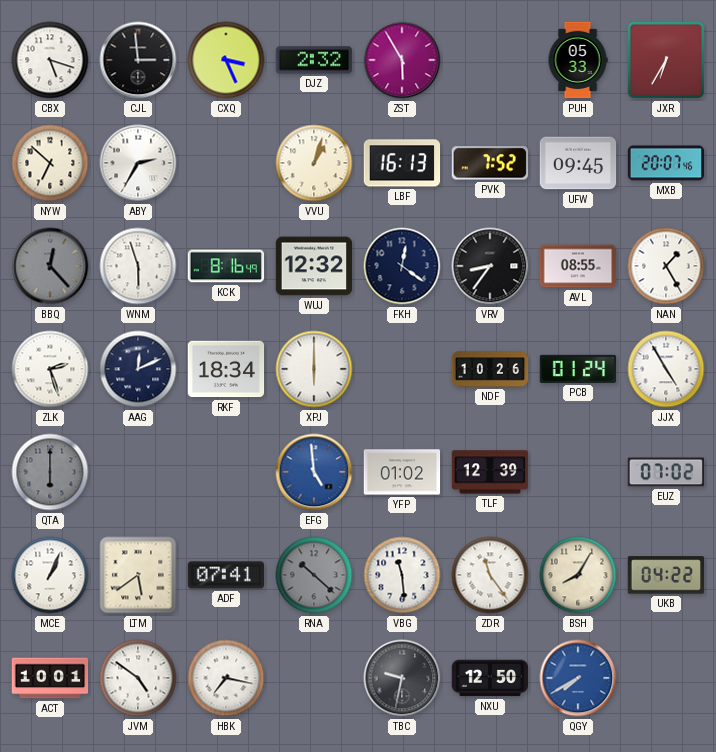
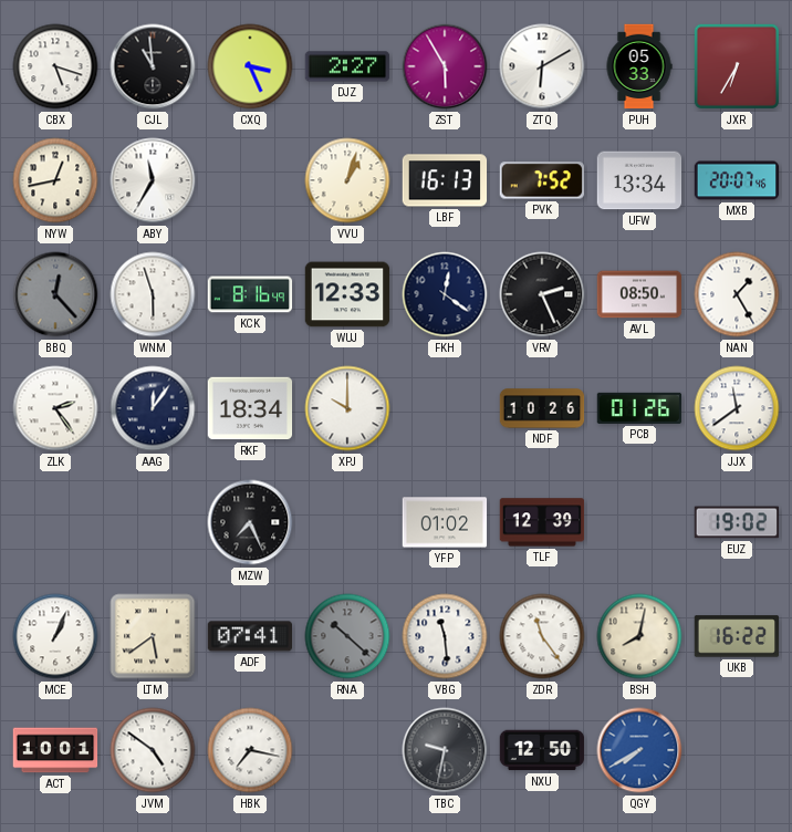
CJL: 2:59 -> 10:59 (153, 66)
DJZ: 2:32 -> 2:27 (347, 66)
ZTQ: none -> 6:10 (542, 66)
NYW: 6:52 -> 12:43 (55, 180)
ABY: 2:35 -> 11:35 (153, 180)
UFW: 09:45 -> 13:34 (639, 180)
WUJ: 12:32 -> 12:33 (347, 294)
VRV: 8:36 -> 2:26 (542, 294)
AVL: 08:55 -> 08:50 (639, 294)
ZLK: 2:27 -> 2:24 (55, 408)
AAG: 12:11 -> 12:06 (153, 408)
XPJ: 6:00 -> 10:00 (347, 408)
PCB: 01:24 -> 01:26 (639, 408)
JJX: 4:55 -> 11:39 (737, 408)
QTA: 6:00 -> none (50, 472)
MZW: none -> 7:26 (250, 522)
EFG: 4:59 -> none (314, 472)
EUZ: 07:02 -> 19:02 (737, 522)
BSH: 8:05 -> 8:02 (639, 636)
UKB: 04:22 -> 16:22 (737, 636)
